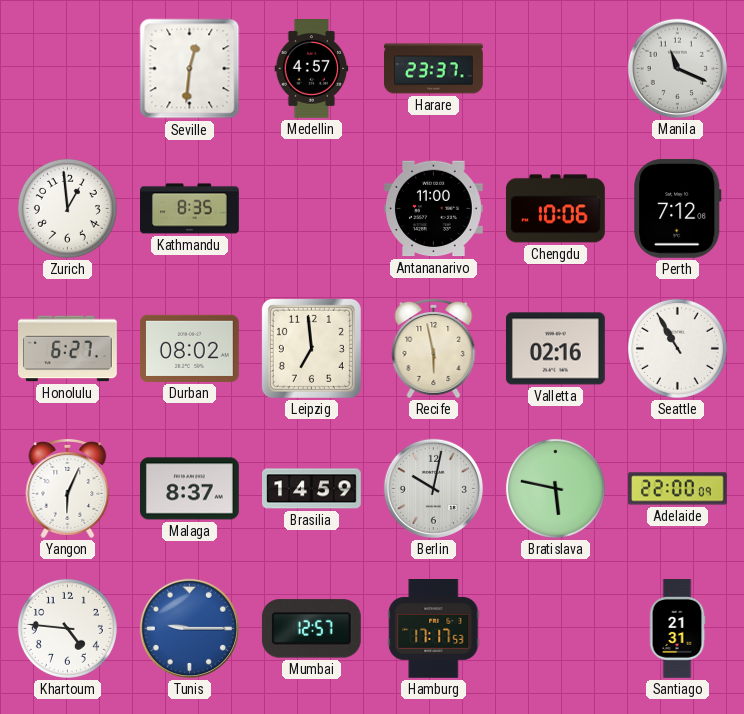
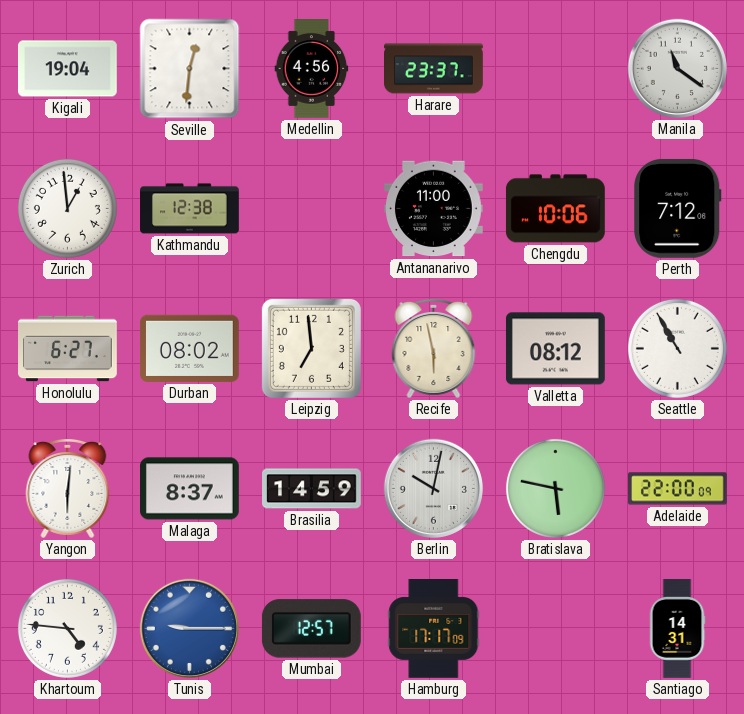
Kigali: none -> 19:04 (68, 69)
Medellin: 4:57 -> 4:56 (312, 69)
Manila: 11:19 -> 11:21 (677, 68)
Kathmandu: 8:35 -> 12:38 (190, 209)
Valletta: 02:16 -> 08:12 (555, 349)
Yangon: 6:04 -> 6:01 (68, 489)
Hamburg: 17:17:53 -> 17:17:09 (434, 629)
Santiago: 21:31 -> 14:31 (677, 629)
